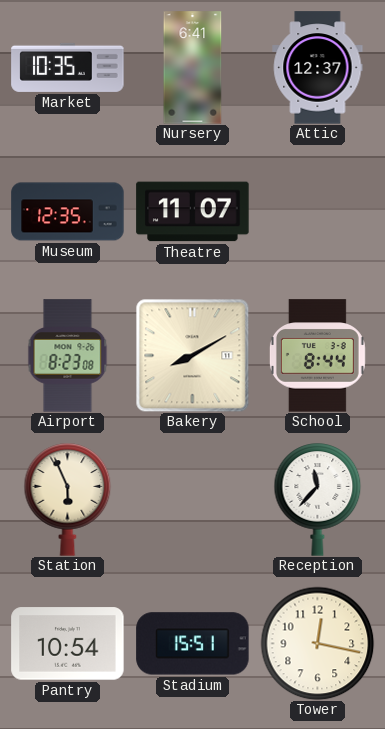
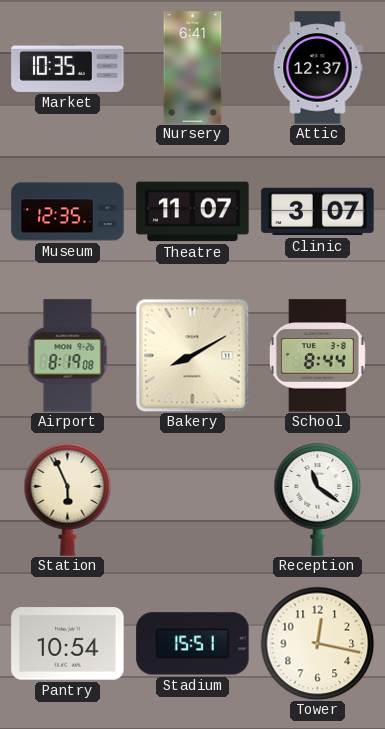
Clinic: none -> 3:07 (318, 212)
Airport: 8:23 -> 8:19 (68, 356)
Reception: 11:37 -> 11:21 (318, 500)
